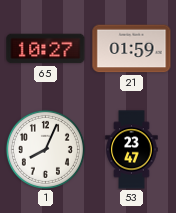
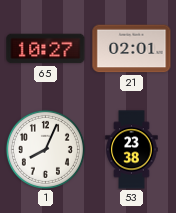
21: 01:59 -> 02:01 (132, 49)
53: 23:47 -> 23:38 (132, 150)
